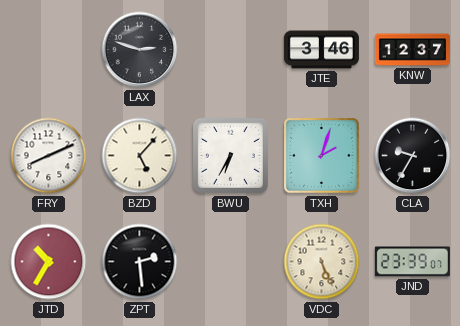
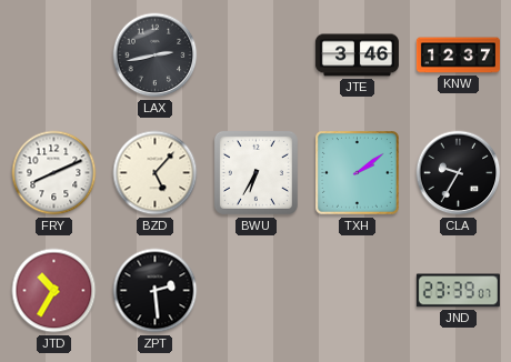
LAX: 2:48 -> 2:43 (156, 56)
TXH: 2:03 -> 2:09 (358, 173)
VDC: 5:26 -> none (322, 262)
